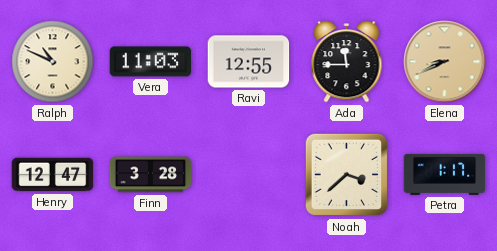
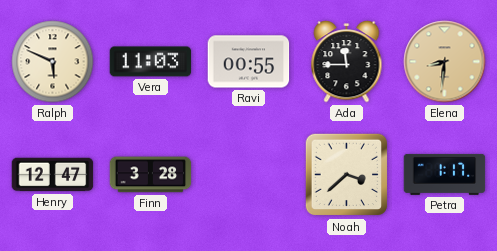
Ralph: 10:49 -> 5:49 (53, 62)
Ravi: 12:55 -> 00:55 (249, 62)
Elena: 8:41 -> 8:31 (445, 62)
